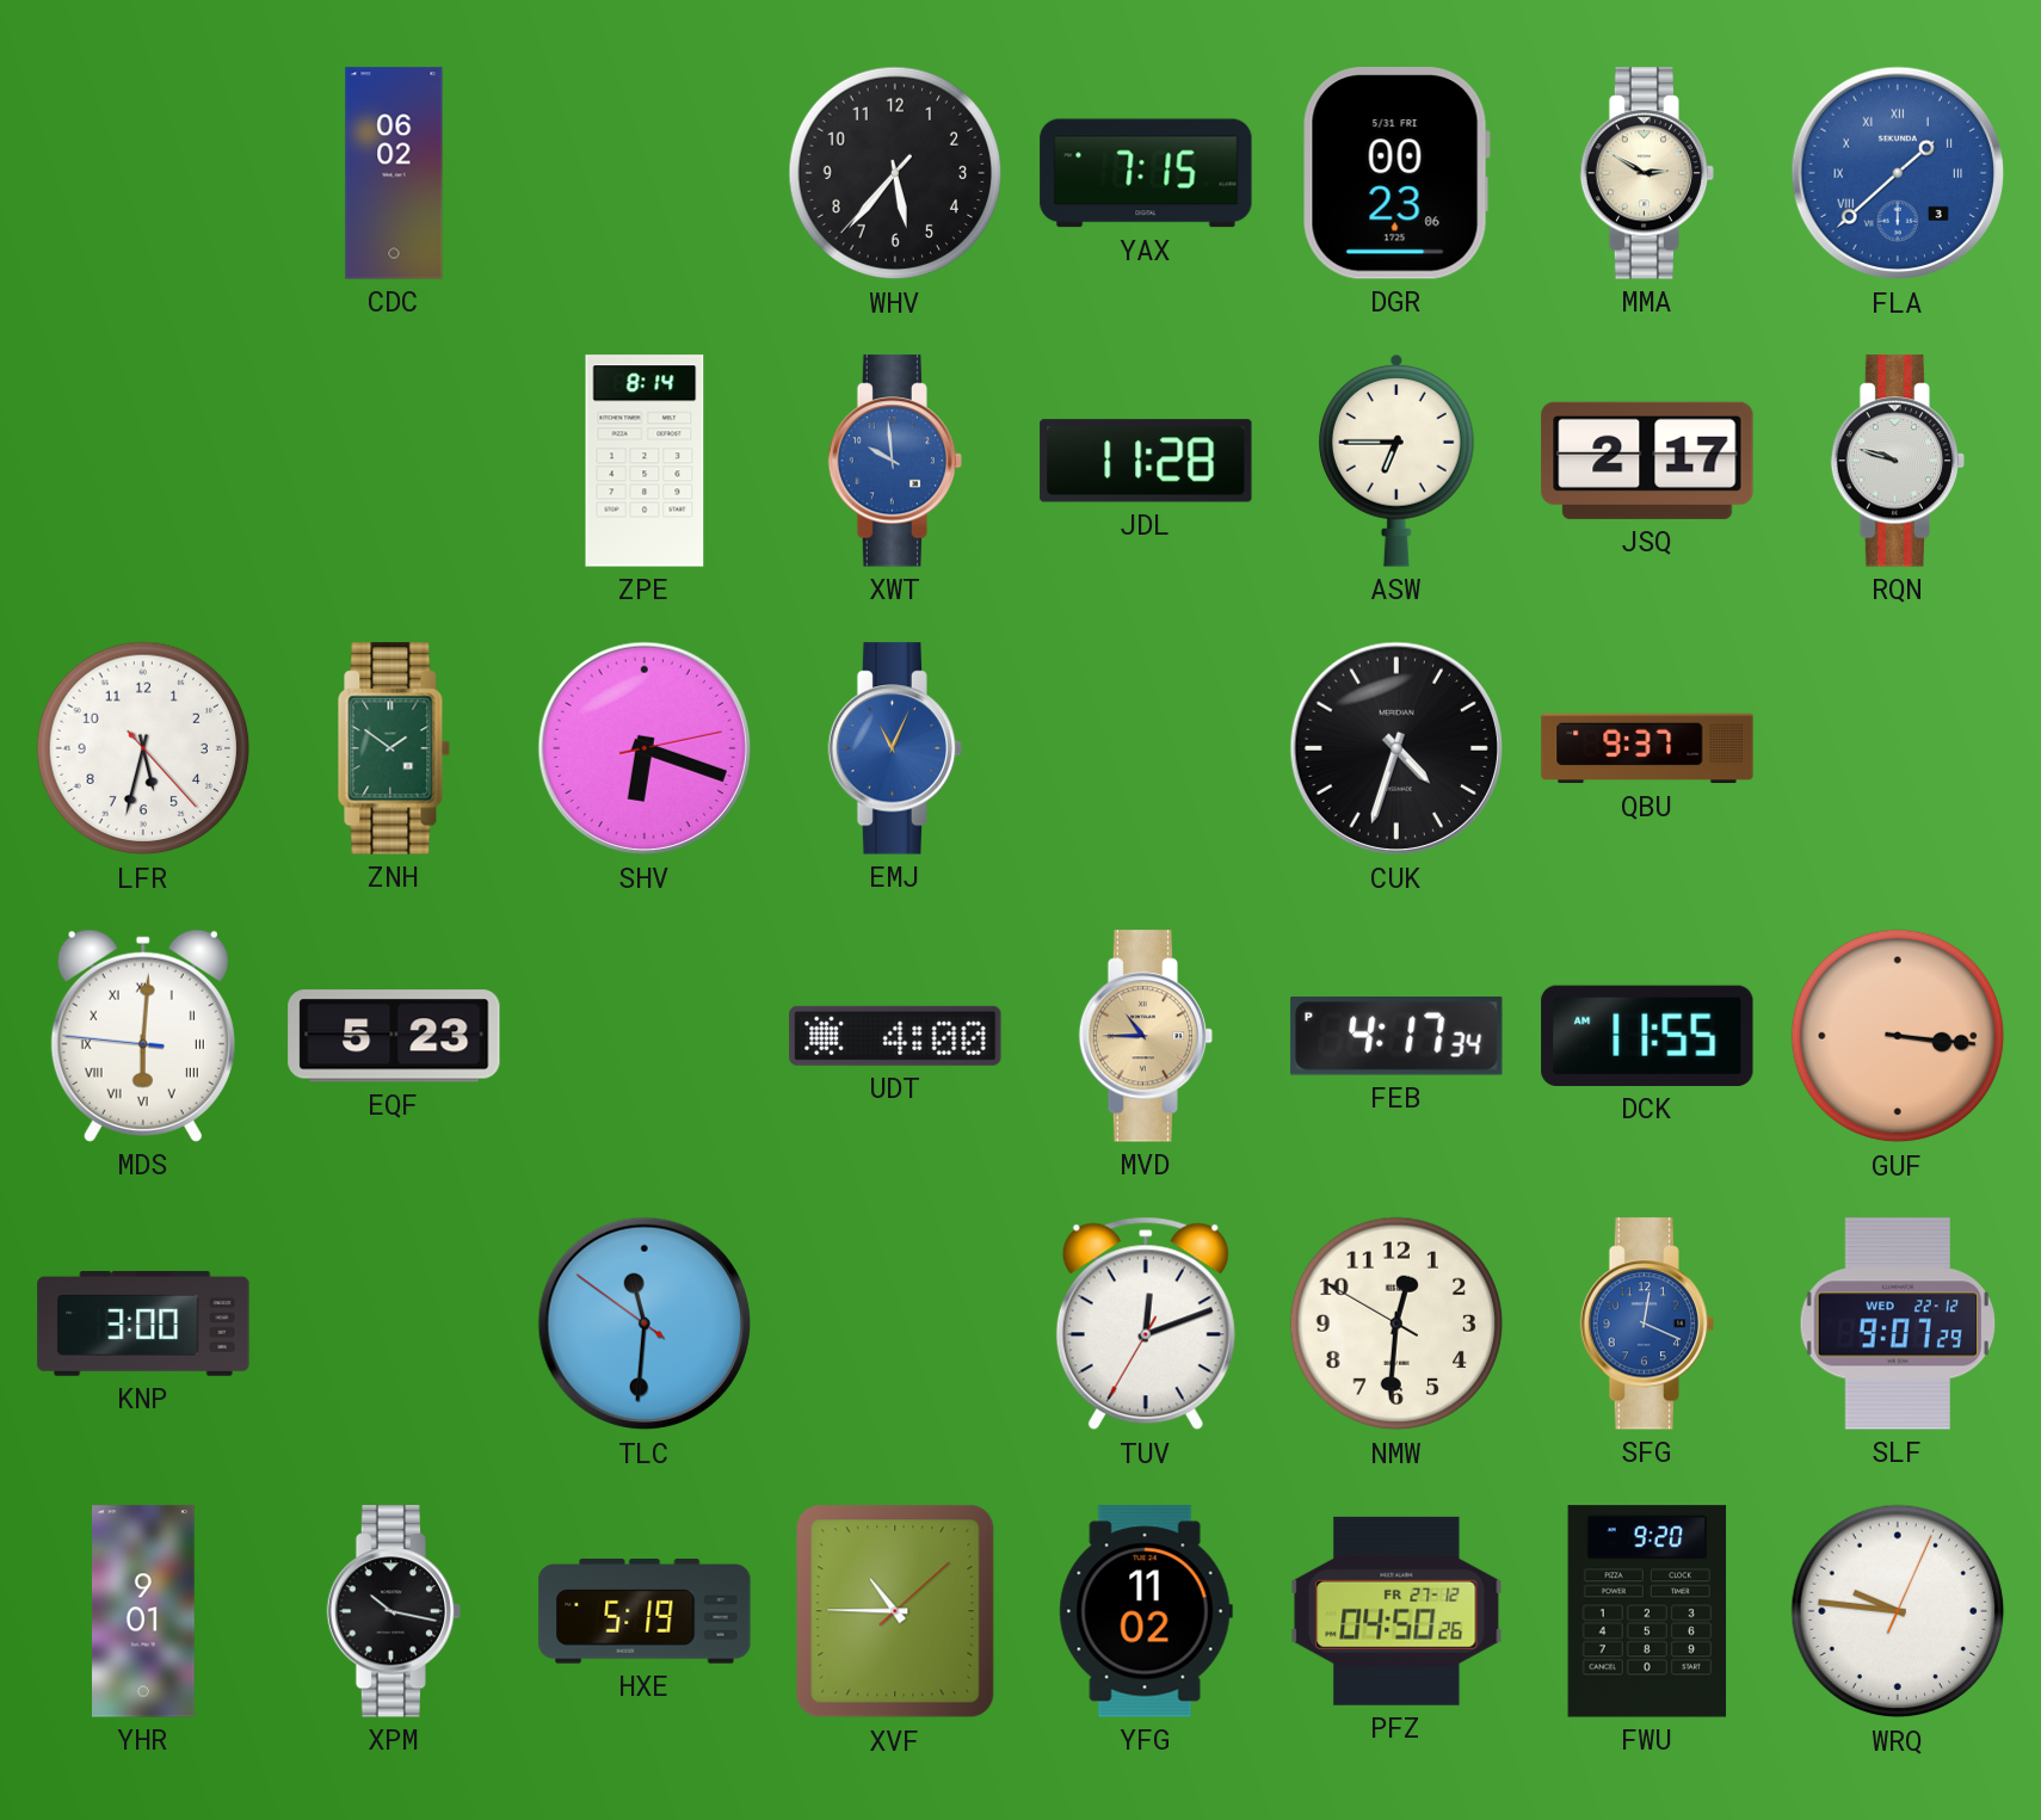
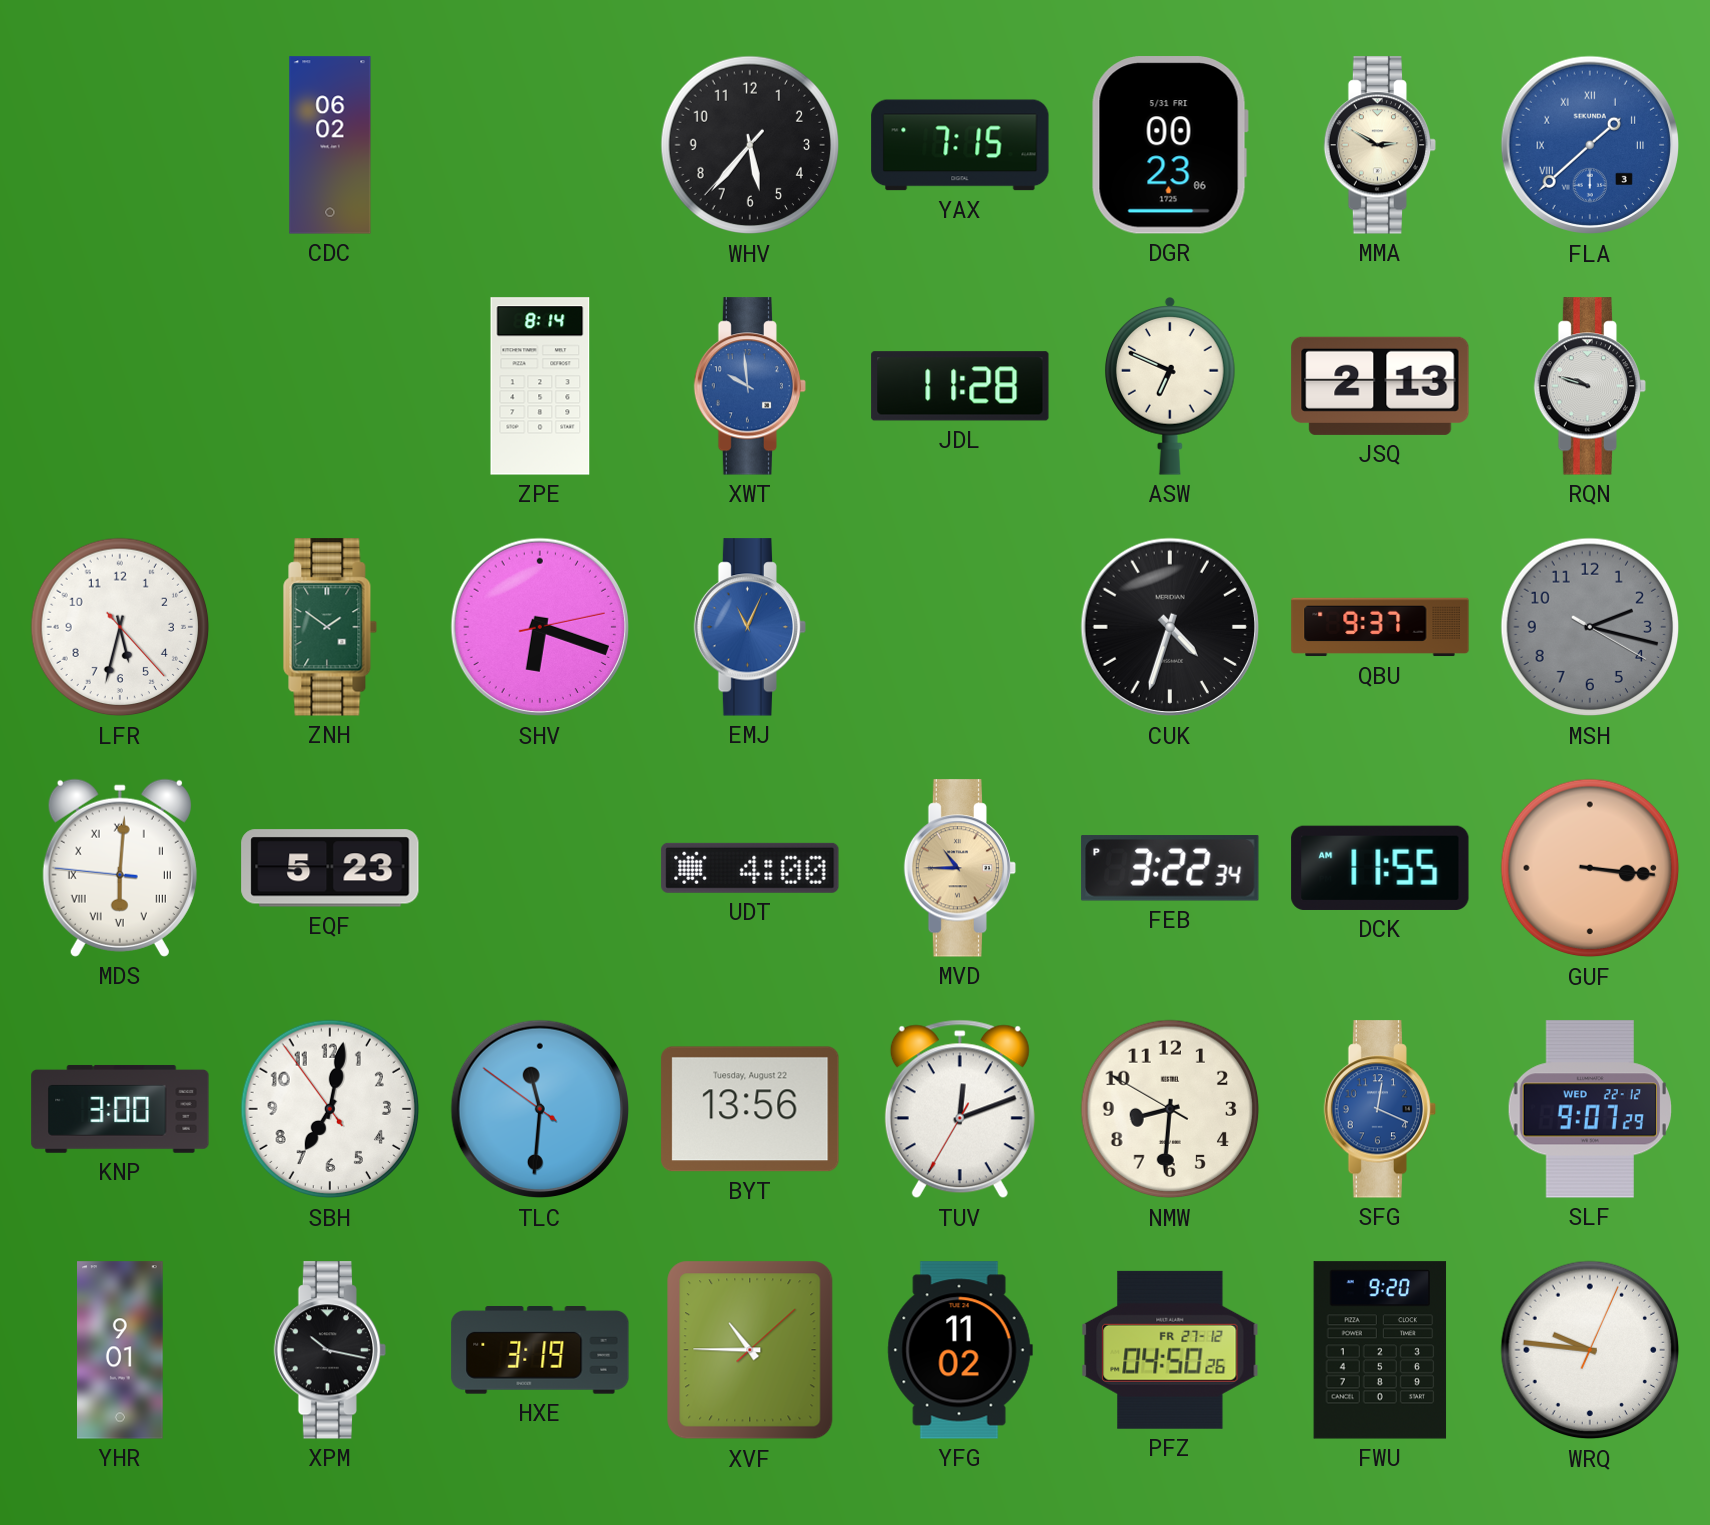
ASW: 6:45 -> 6:49 (1171, 386)
JSQ: 2:17 -> 2:13 (1380, 386)
MSH: none -> 2:17 (1590, 627)
FEB: 4:17 -> 3:22 (1170, 869)
SBH: none -> 7:01 (330, 1109)
BYT: none -> 13:56 (750, 1109)
NMW: 12:30 -> 8:30 (1170, 1109)
HXE: 5:19 -> 3:19 (540, 1351)
